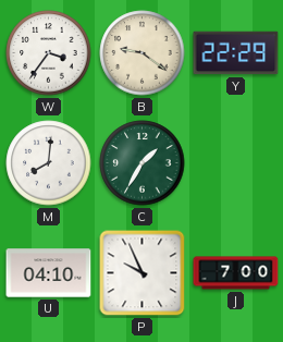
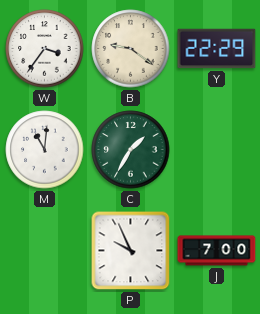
M: 8:01 -> 11:01 (45, 150)
U: 04:10 -> none (49, 273)
